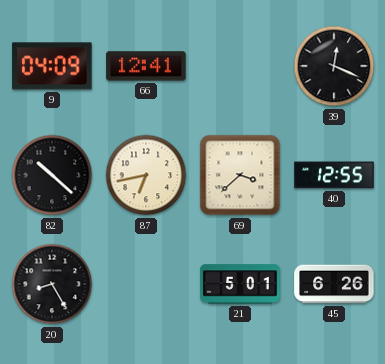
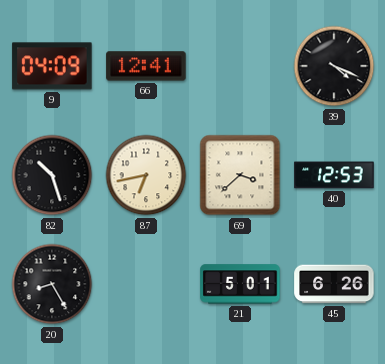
39: 12:19 -> 4:19 (334, 66)
82: 10:22 -> 10:27 (52, 175)
40: 12:55 -> 12:53 (334, 175)
